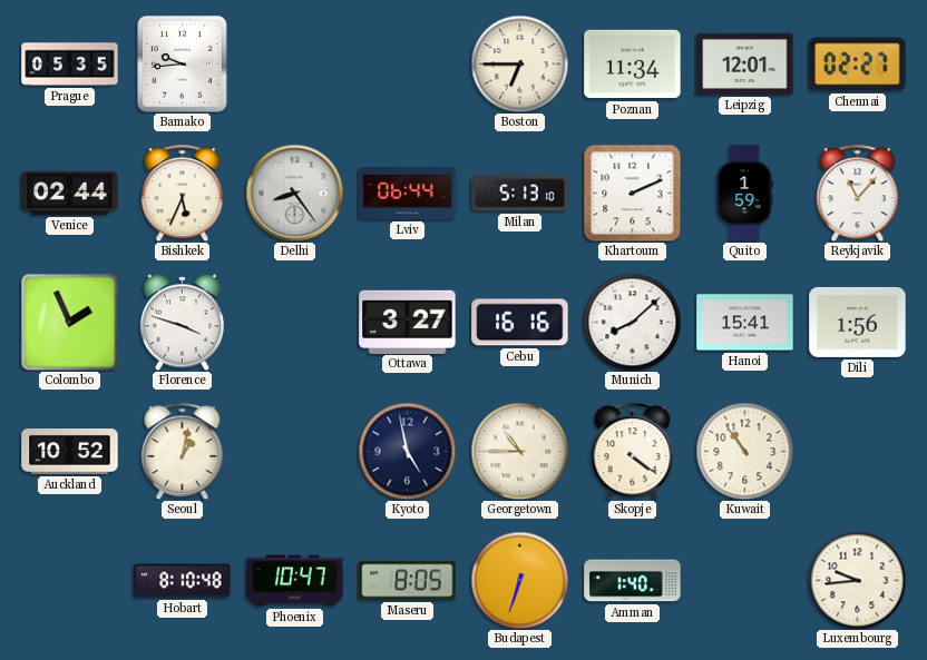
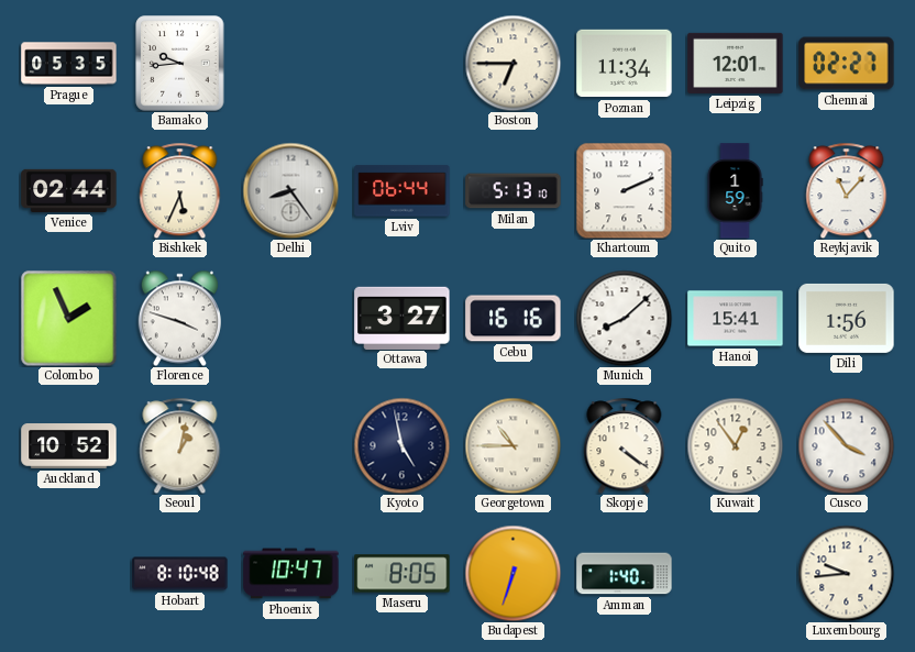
Kuwait: 10:54 -> 12:54 (735, 445)
Cusco: none -> 3:53 (846, 445)
